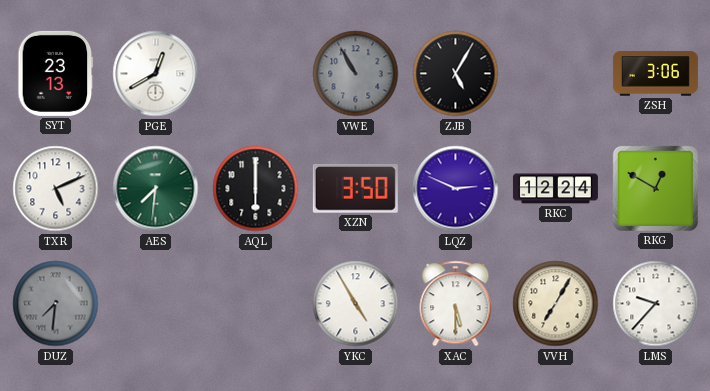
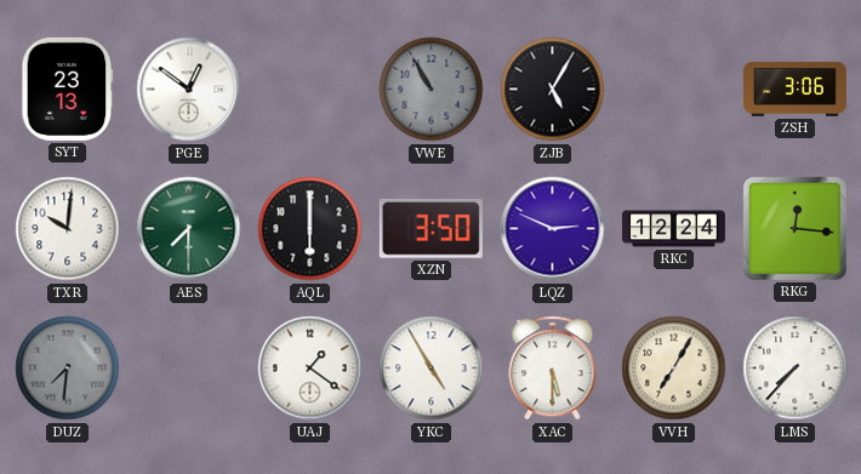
PGE: 12:40 -> 12:51 (189, 90)
TXR: 5:11 -> 10:01 (68, 229)
AES: 7:31 -> 7:30 (189, 229)
RKG: 12:50 -> 12:16 (794, 228)
UAJ: none -> 1:21 (310, 369)
LMS: 9:37 -> 7:37 (796, 369)
